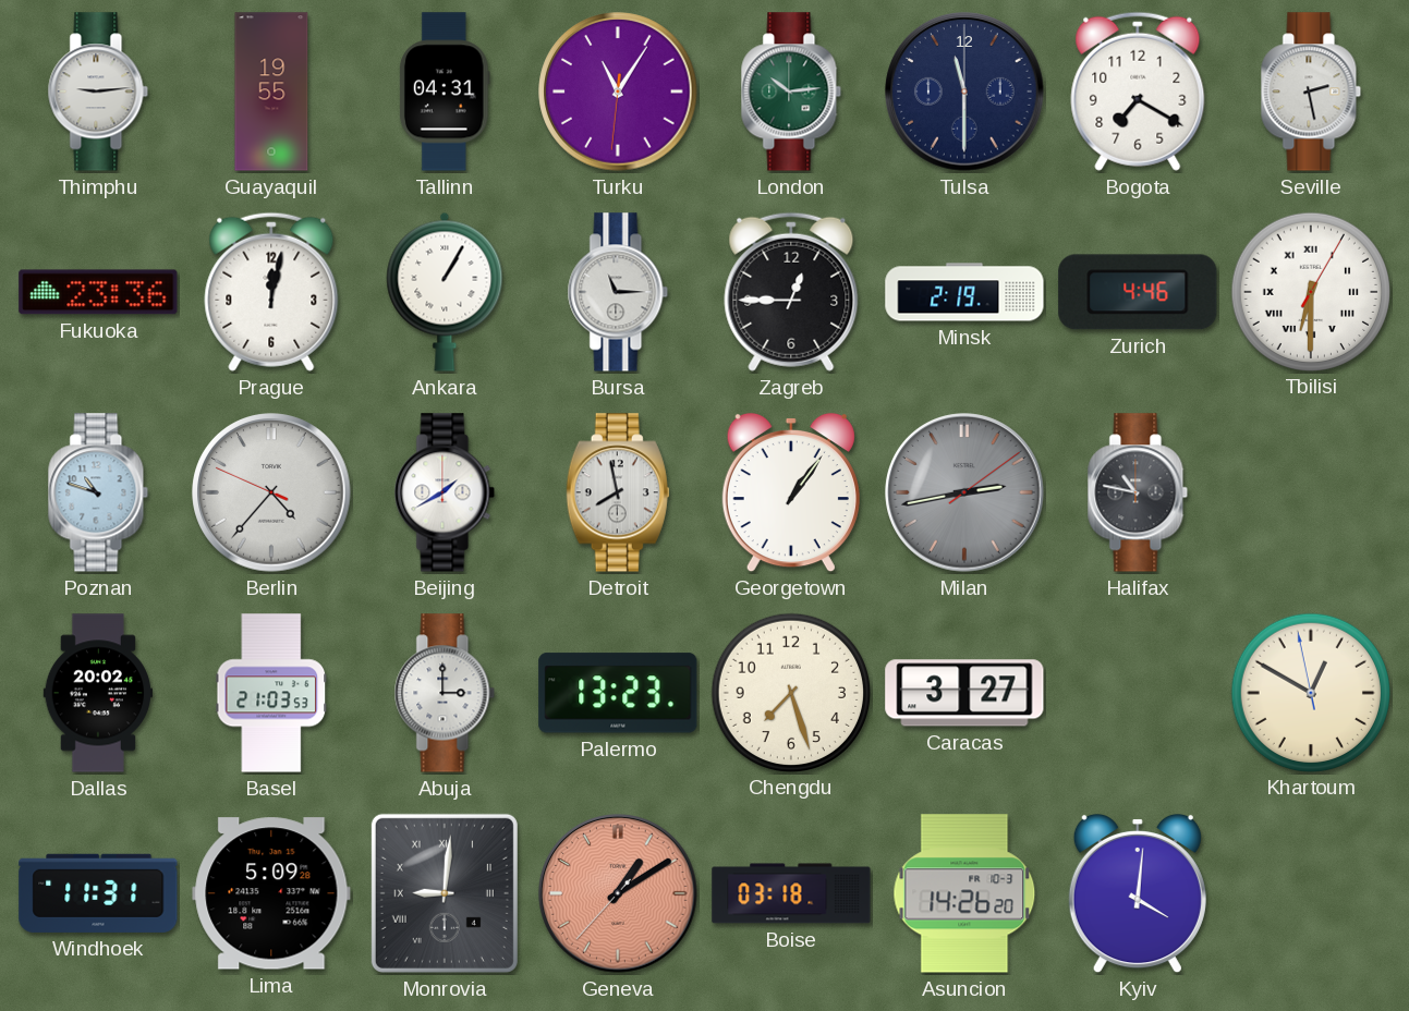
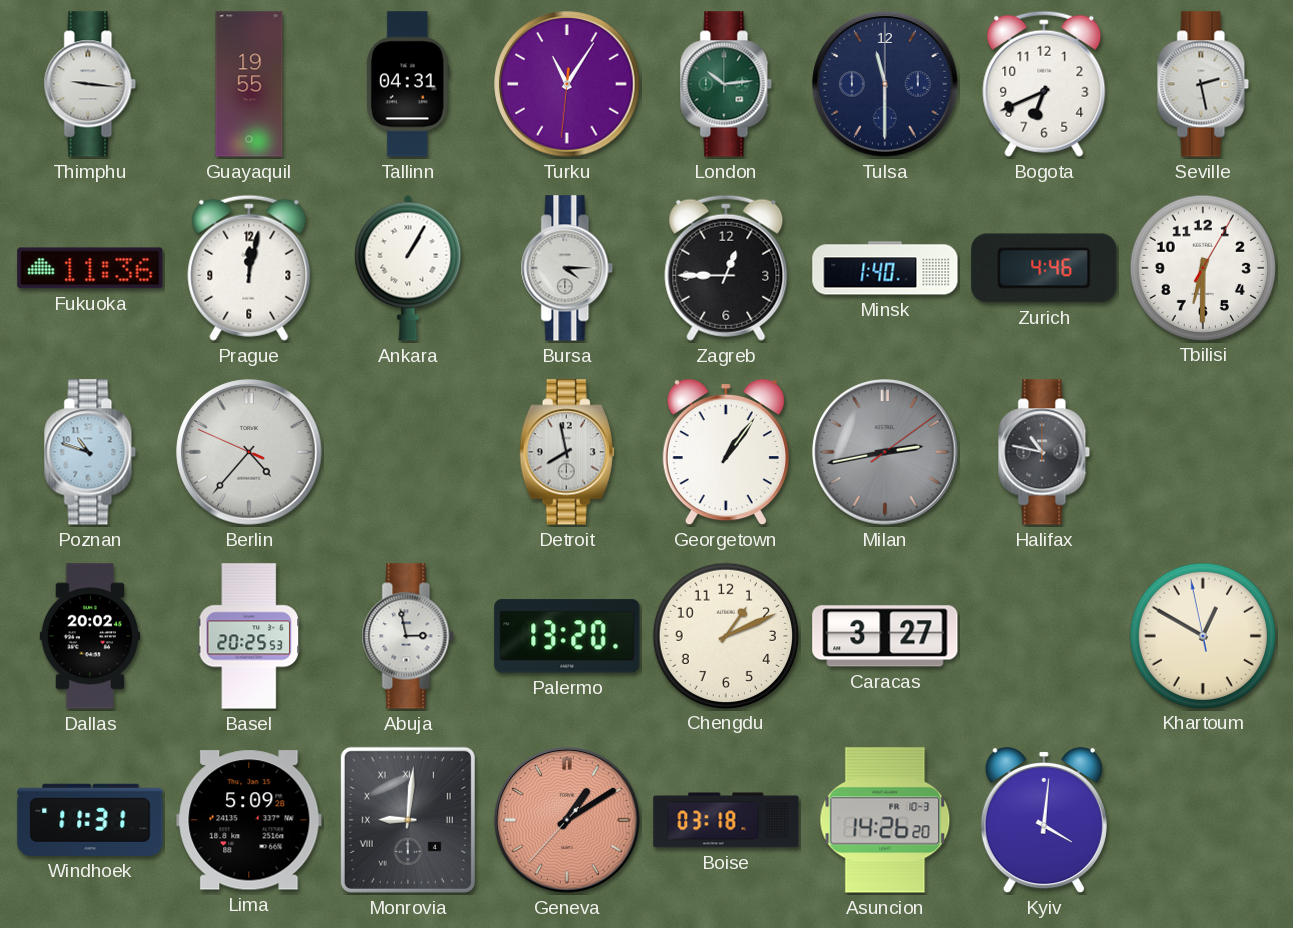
Thimphu: 9:14 -> 9:16 (90, 84)
Bogota: 7:20 -> 6:41 (1044, 84)
Fukuoka: 23:36 -> 11:36 (90, 268)
Bursa: 11:15 -> 4:15 (567, 268)
Minsk: 2:19 -> 1:40 (885, 268)
Tbilisi numerals: Roman -> Arabic (1202, 267)
Beijing: 1:40 -> none (445, 492)
Basel: 21:03 -> 20:25 (249, 636)
Abuja: 3:00 -> 2:58 (408, 636)
Palermo: 13:23 -> 13:20 (567, 636)
Chengdu: 7:27 -> 1:11 (725, 635)
